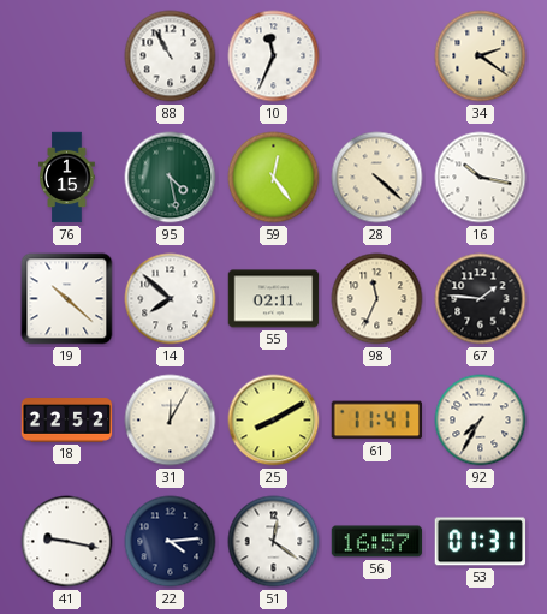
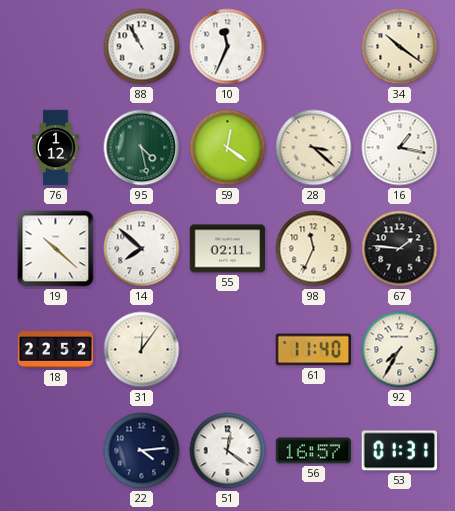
34: 2:21 -> 10:21 (400, 47)
76: 1:15 -> 1:12 (56, 148)
59: 12:24 -> 12:21 (228, 148)
28: 4:22 -> 3:22 (314, 148)
16: 10:17 -> 1:17 (400, 148)
31: 12:05 -> 12:06 (142, 350)
25: 8:10 -> none (274, 421)
61: 11:41 -> 11:40 (313, 350)
41: 9:17 -> none (67, 542)
